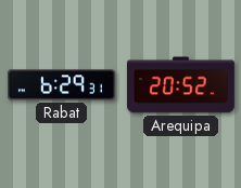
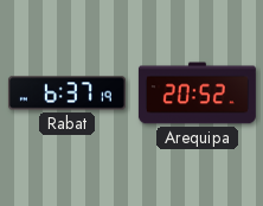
Rabat: 6:29 -> 6:37 (66, 94)
